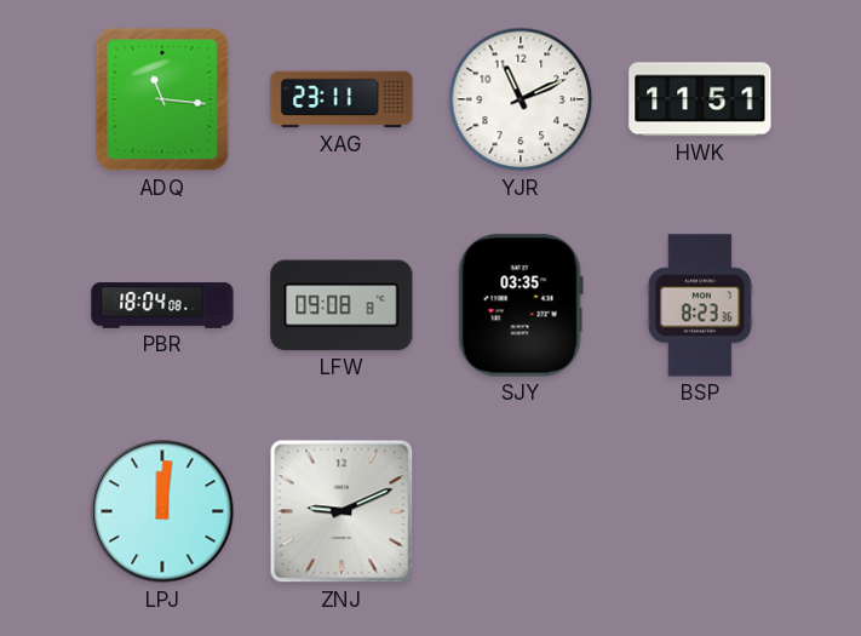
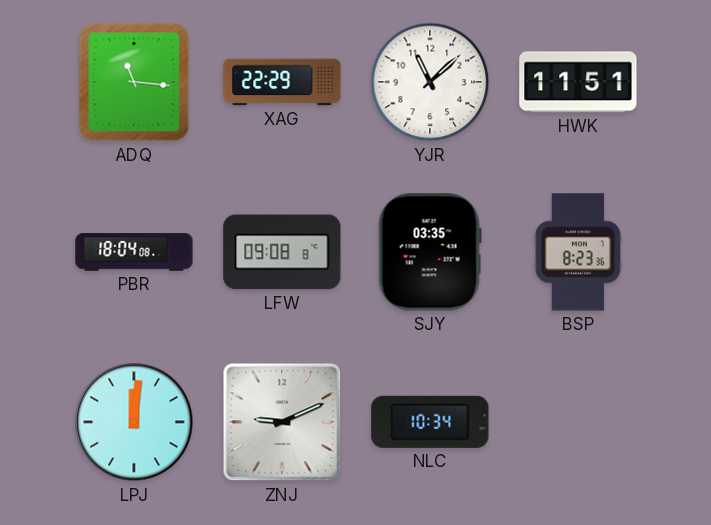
XAG: 23:11 -> 22:29 (282, 82)
YJR: 11:11 -> 11:08 (430, 82)
NLC: none -> 10:34 (430, 422)
